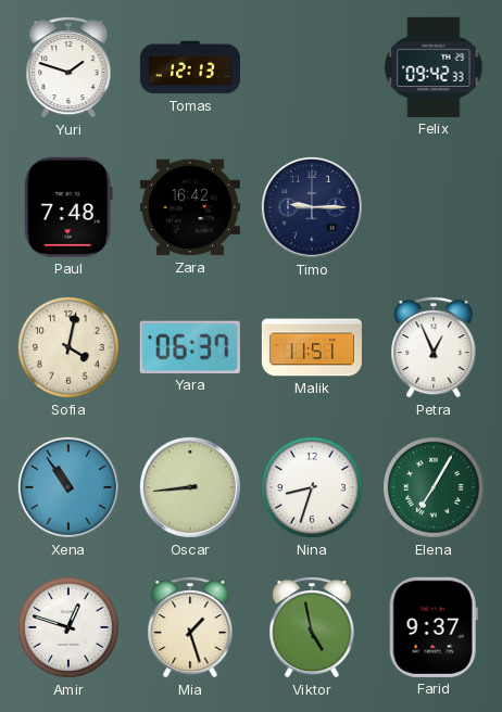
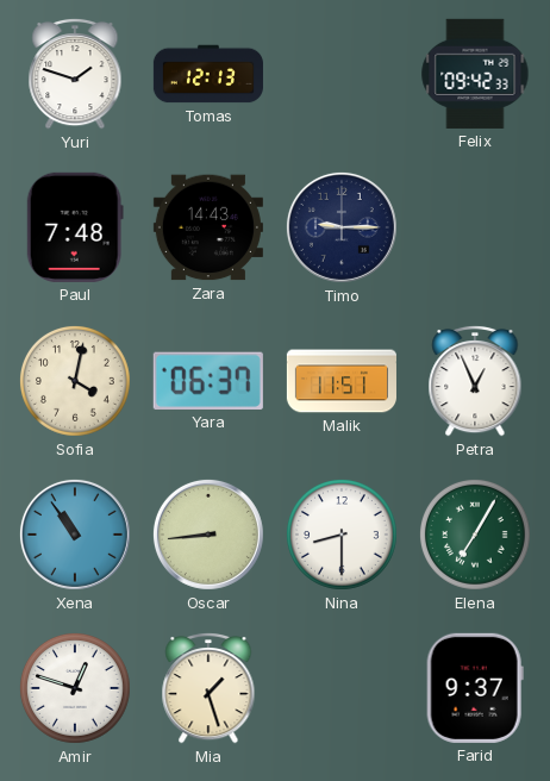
Zara: 16:42 -> 14:43 (208, 227)
Nina: 8:33 -> 8:30 (342, 535)
Viktor: 4:58 -> none (312, 627)
